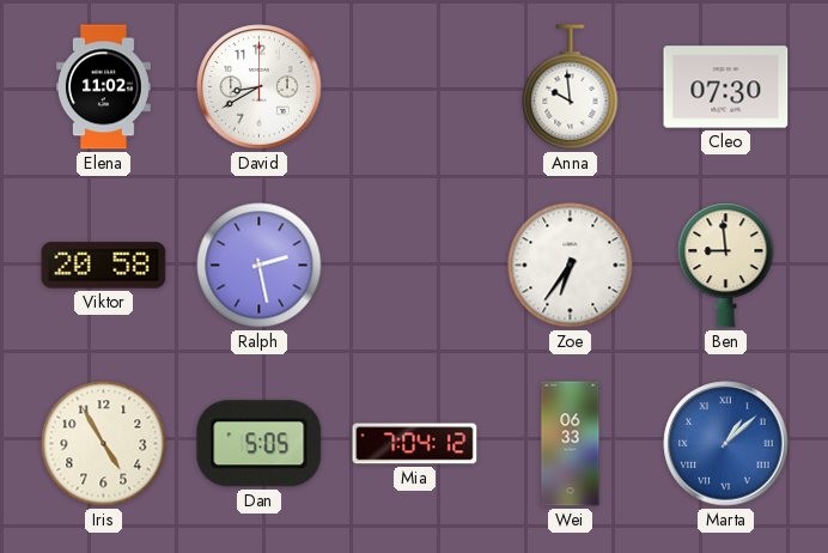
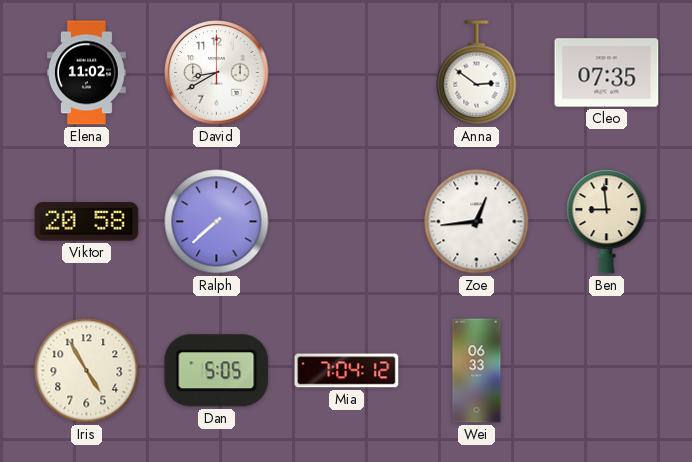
Anna: 9:59 -> 2:51 (477, 73)
Cleo: 07:30 -> 07:35 (607, 73)
Ralph: 2:28 -> 7:38 (217, 222)
Zoe: 6:36 -> 12:44 (477, 222)
Marta: 1:08 -> none (726, 444)
